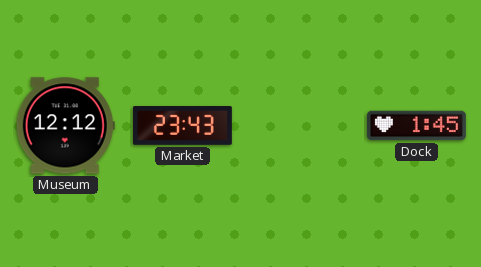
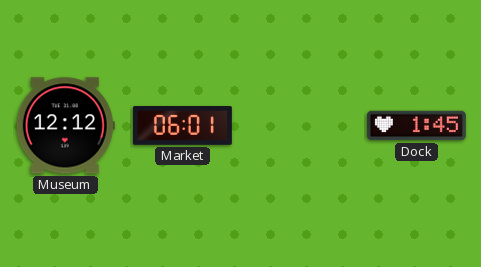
Market: 23:43 -> 06:01 (182, 126)
